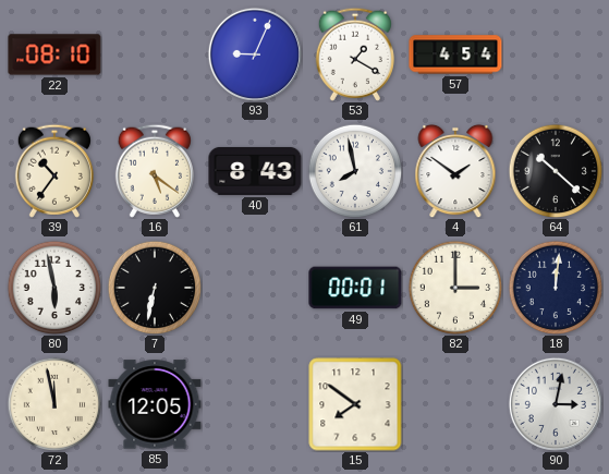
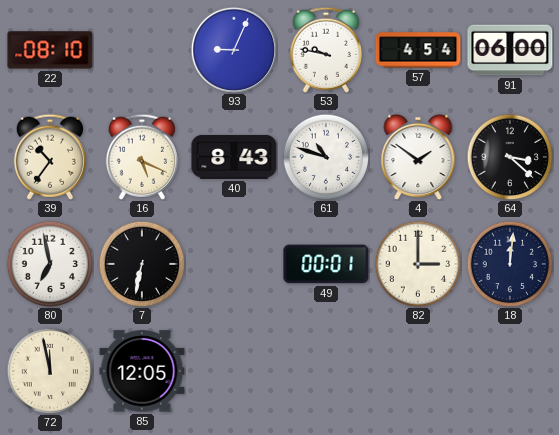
53: 1:20 -> 9:47 (326, 50)
91: none -> 06:00 (510, 50)
16: 5:21 -> 5:19 (142, 157)
61: 7:58 -> 10:48 (326, 157)
64: 10:22 -> 3:22 (510, 157)
80: 5:58 -> 6:58 (50, 264)
15: 7:51 -> none (355, 404)
90: 3:02 -> none (556, 404)
